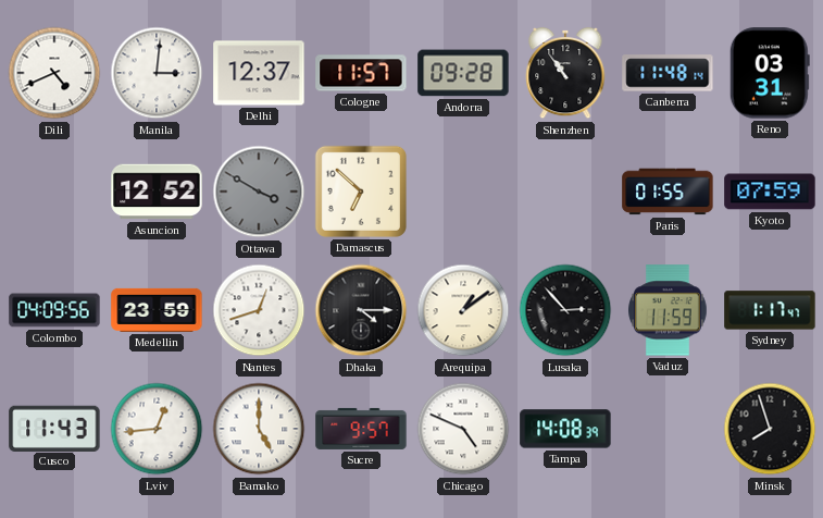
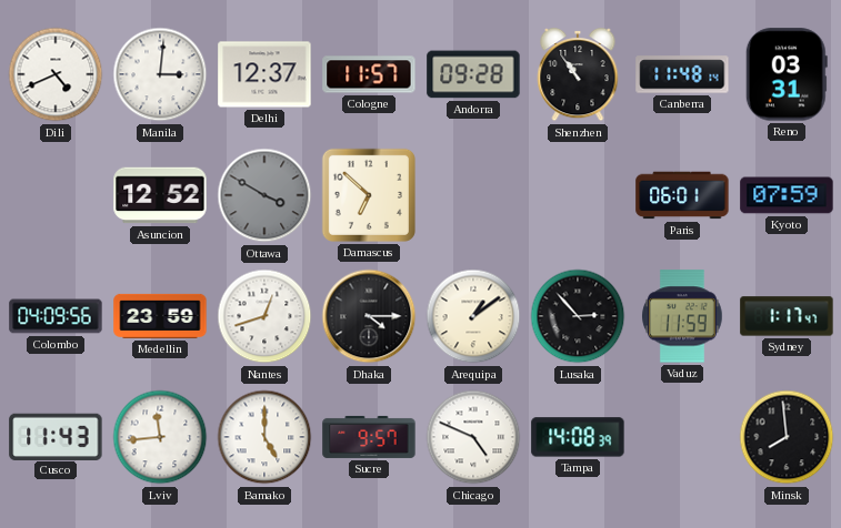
Paris: 01:55 -> 06:01 (682, 195)
Lviv: 12:44 -> 11:44 (160, 437)
Minsk: 7:57 -> 7:59 (787, 437)
